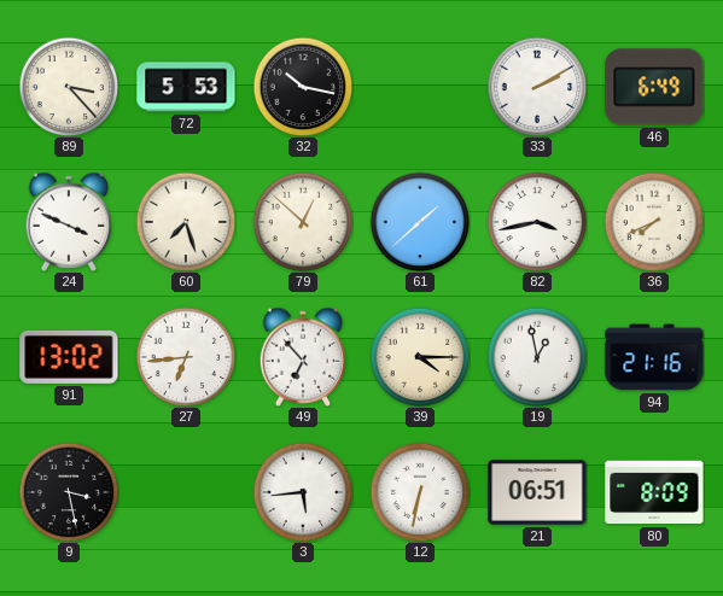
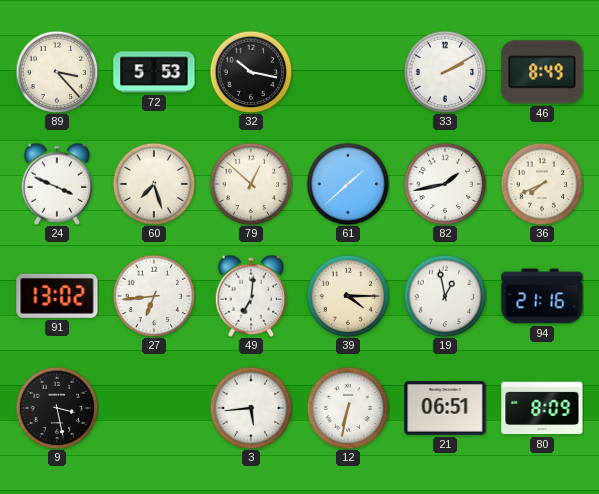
46: 6:49 -> 8:49 (542, 72)
82: 3:43 -> 1:43 (445, 184)
49: 6:53 -> 7:01 (251, 296)
